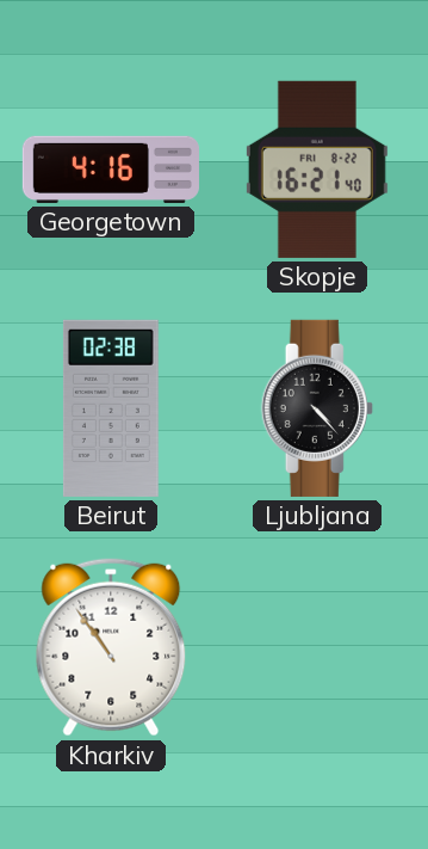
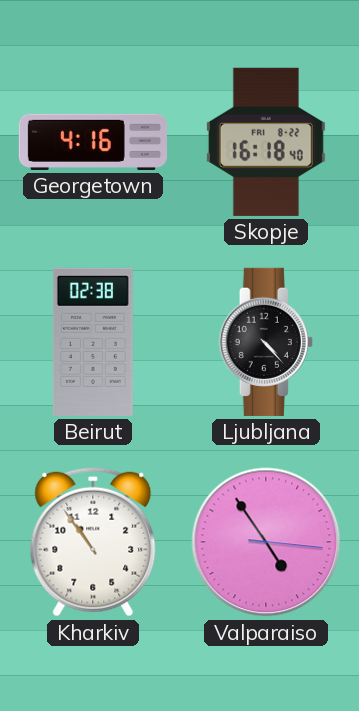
Skopje: 16:21 -> 16:18 (266, 142)
Valparaiso: none -> 4:54 (266, 542)
